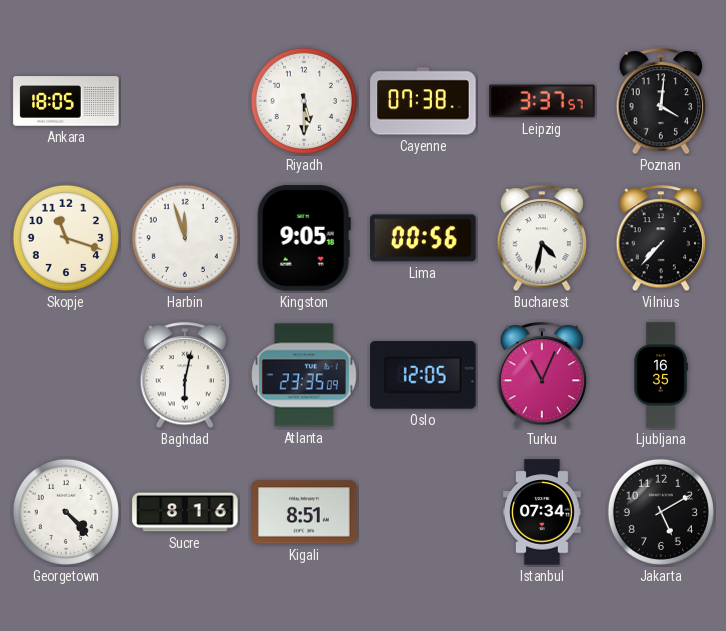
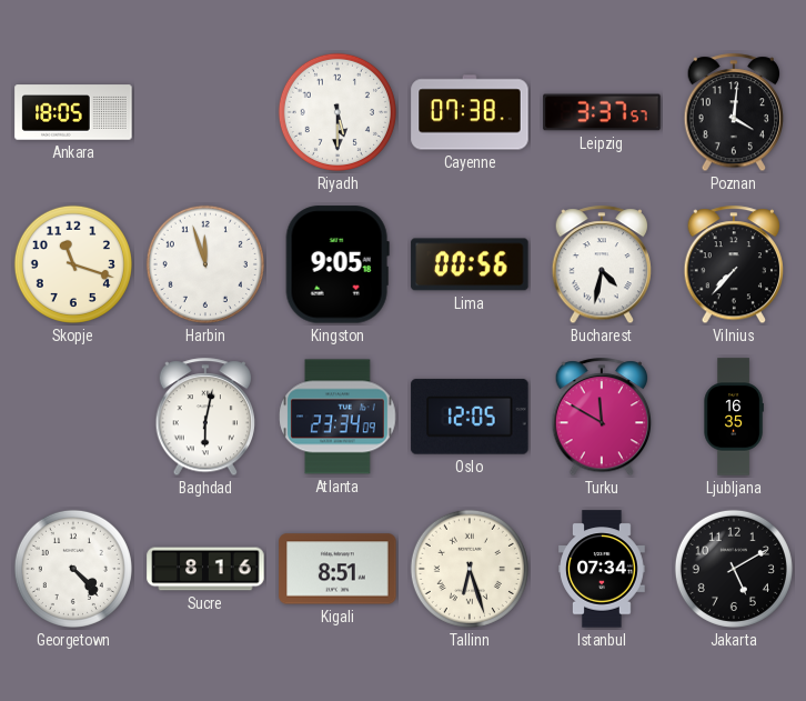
Atlanta: 23:35 -> 23:34 (337, 417)
Turku: 11:04 -> 11:50 (602, 418)
Tallinn: none -> 6:27 (470, 569)
